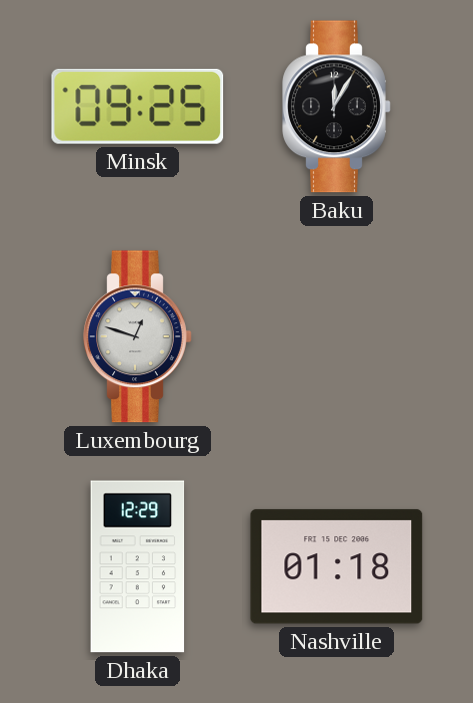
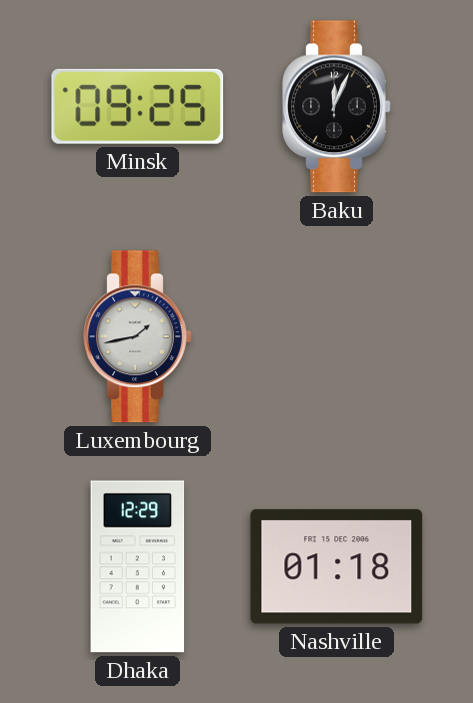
Baku: 12:05 -> 12:04 (337, 107)
Luxembourg: 12:48 -> 1:43 (138, 337)
